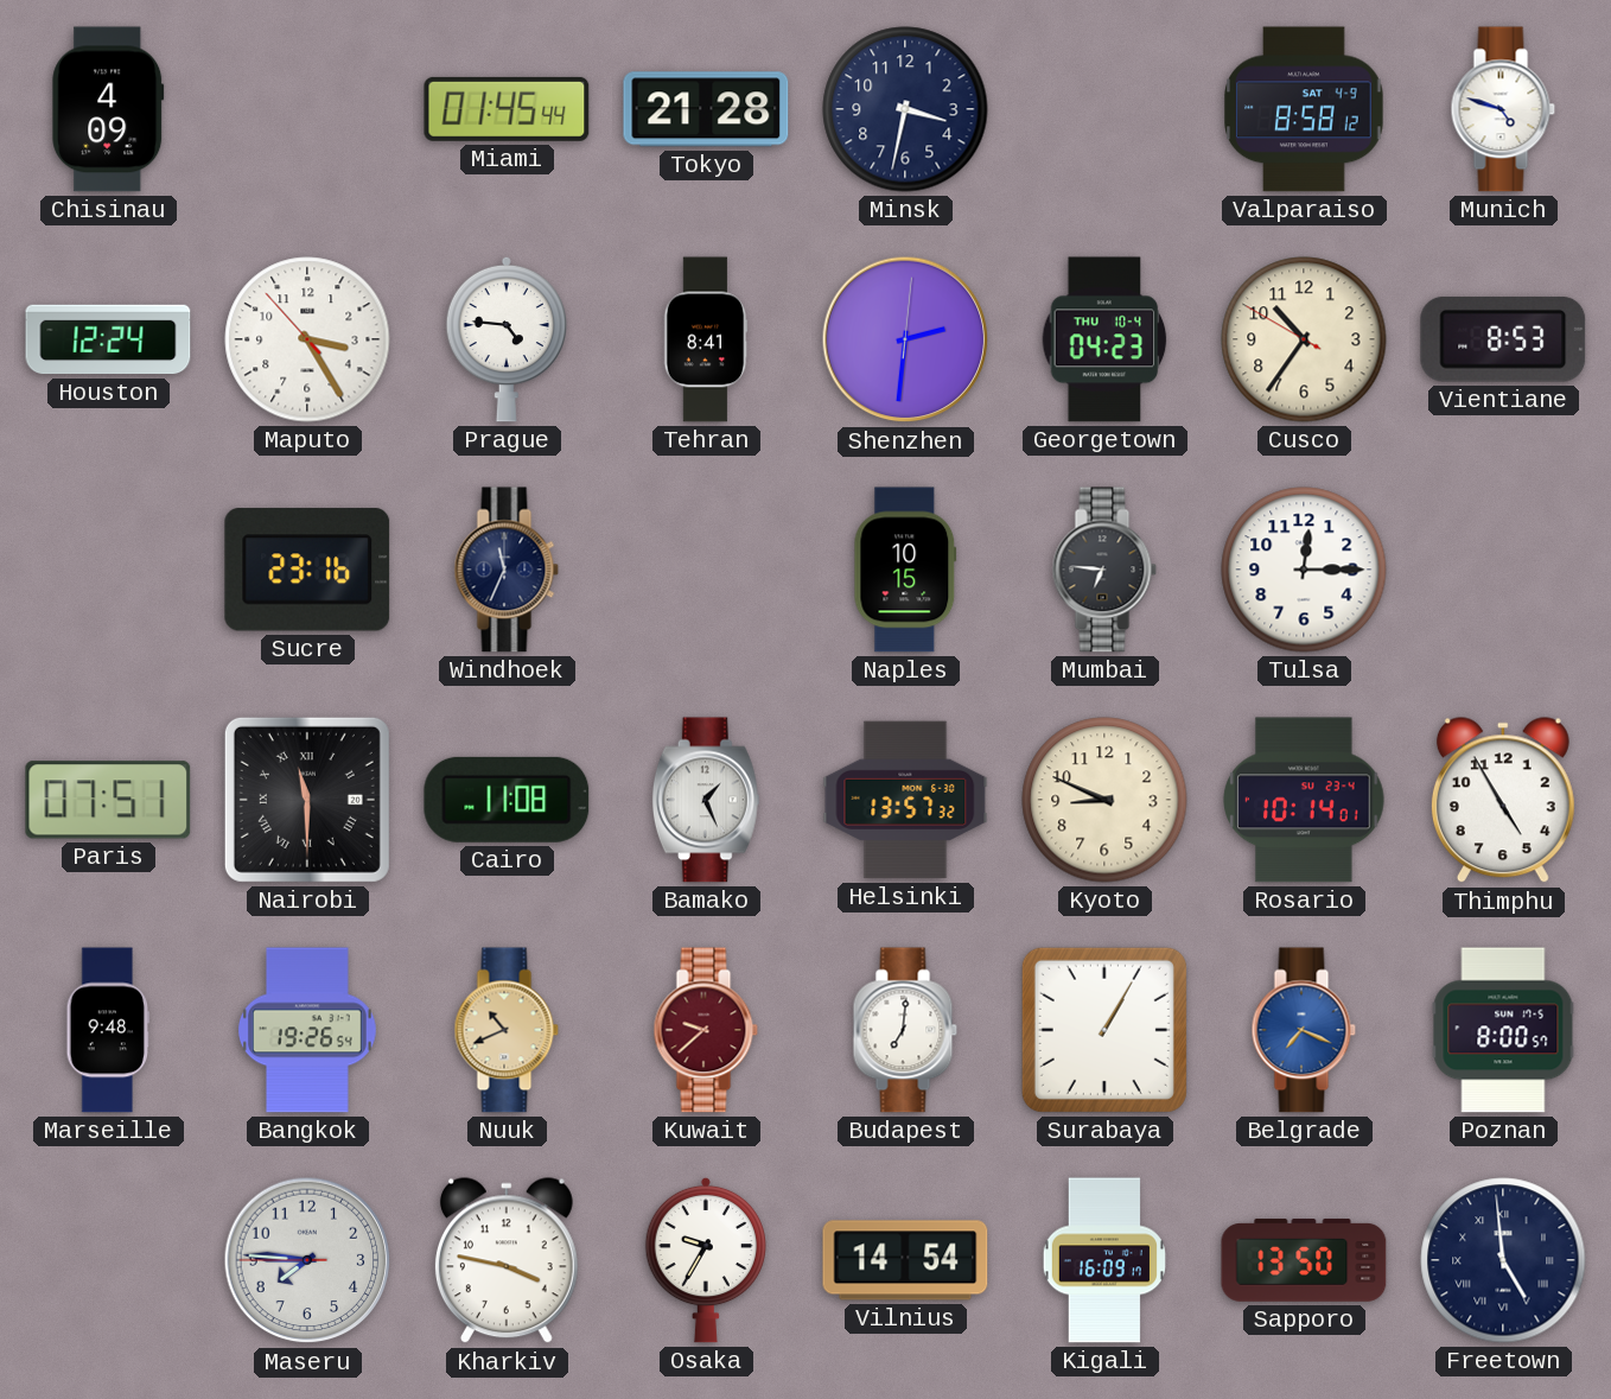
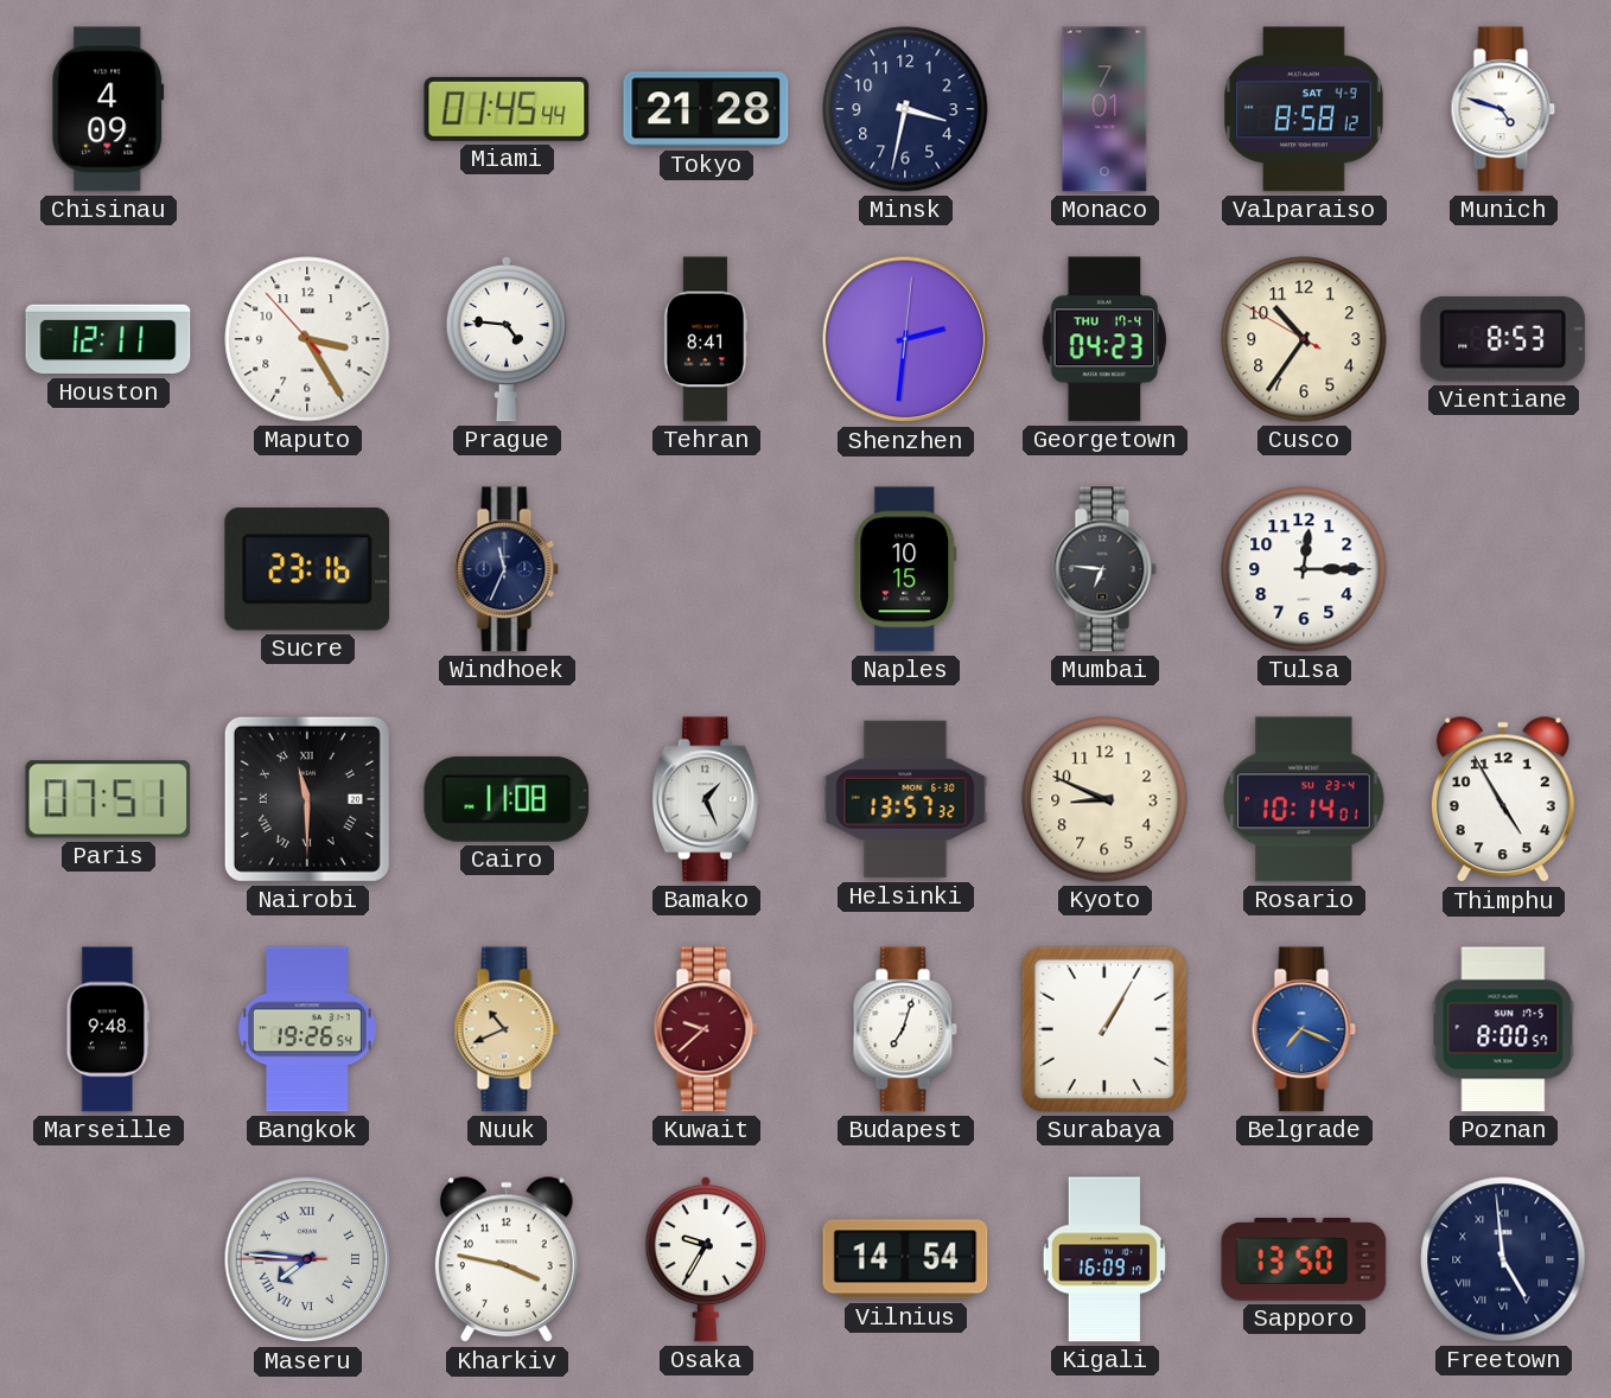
Monaco: none -> 7:01 (1104, 109)
Houston: 12:24 -> 12:11 (108, 339)
Georgetown date: THU 10-4 -> THU 17-4 (1104, 339)
Budapest: 7:01 -> 7:03 (905, 1029)
Maseru numerals: Arabic -> Roman (307, 1259)
